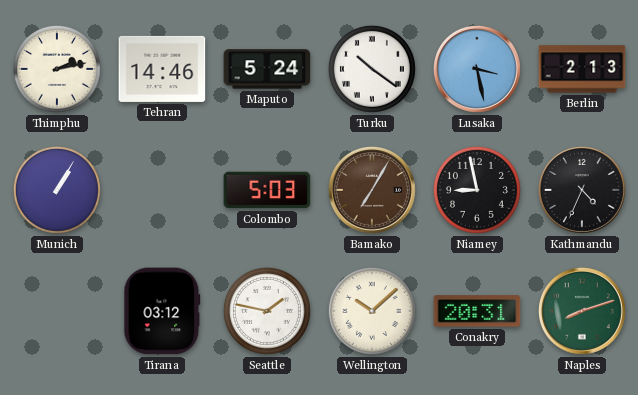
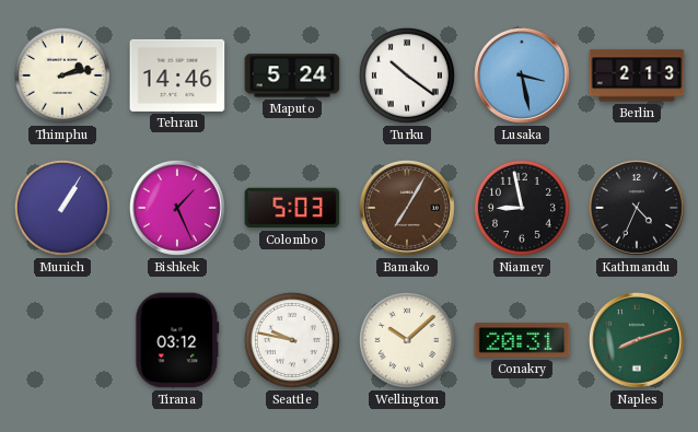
Bishkek: none -> 1:26 (177, 208)
Seattle: 1:47 -> 9:47 (292, 340)
